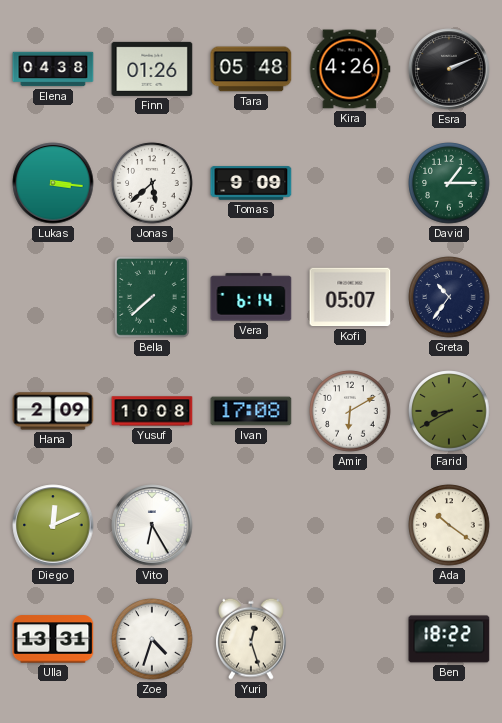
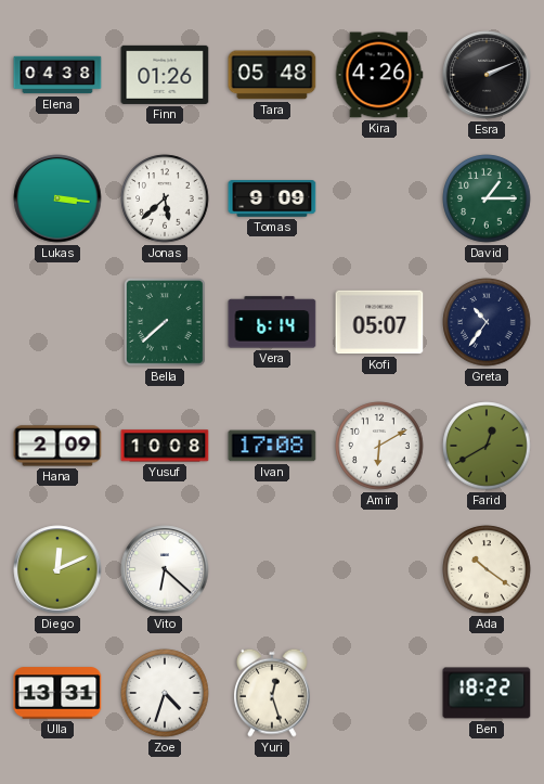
Farid: 8:40 -> 12:40 (487, 446)
Vito: 6:25 -> 6:22 (165, 569)
